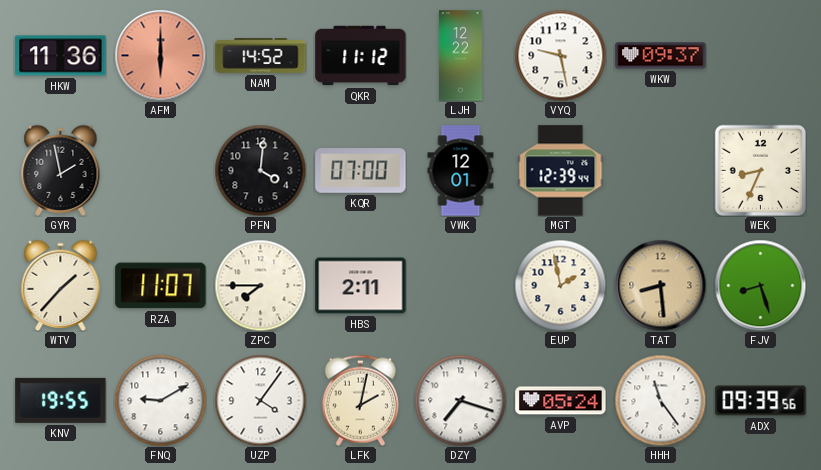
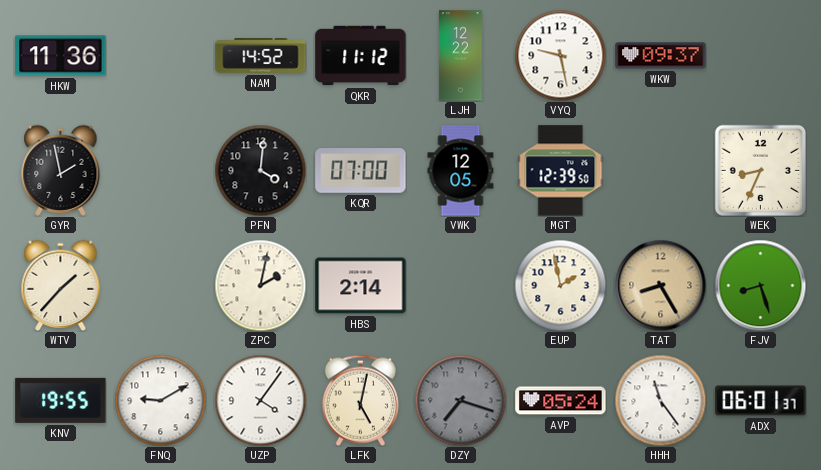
AFM: 6:00 -> none (160, 55)
VWK: 12:01 -> 12:05 (461, 171)
MGT: 12:39:44 -> 12:39:50 (561, 171)
RZA: 11:07 -> none (161, 286)
ZPC: 7:45 -> 2:02 (260, 285)
HBS: 2:11 -> 2:14 (361, 286)
TAT: 8:29 -> 8:25 (660, 285)
LFK: 2:02 -> 5:02 (360, 400)
DZY dial: white -> grey (460, 400)
ADX: 09:39 -> 06:01 (761, 401)
